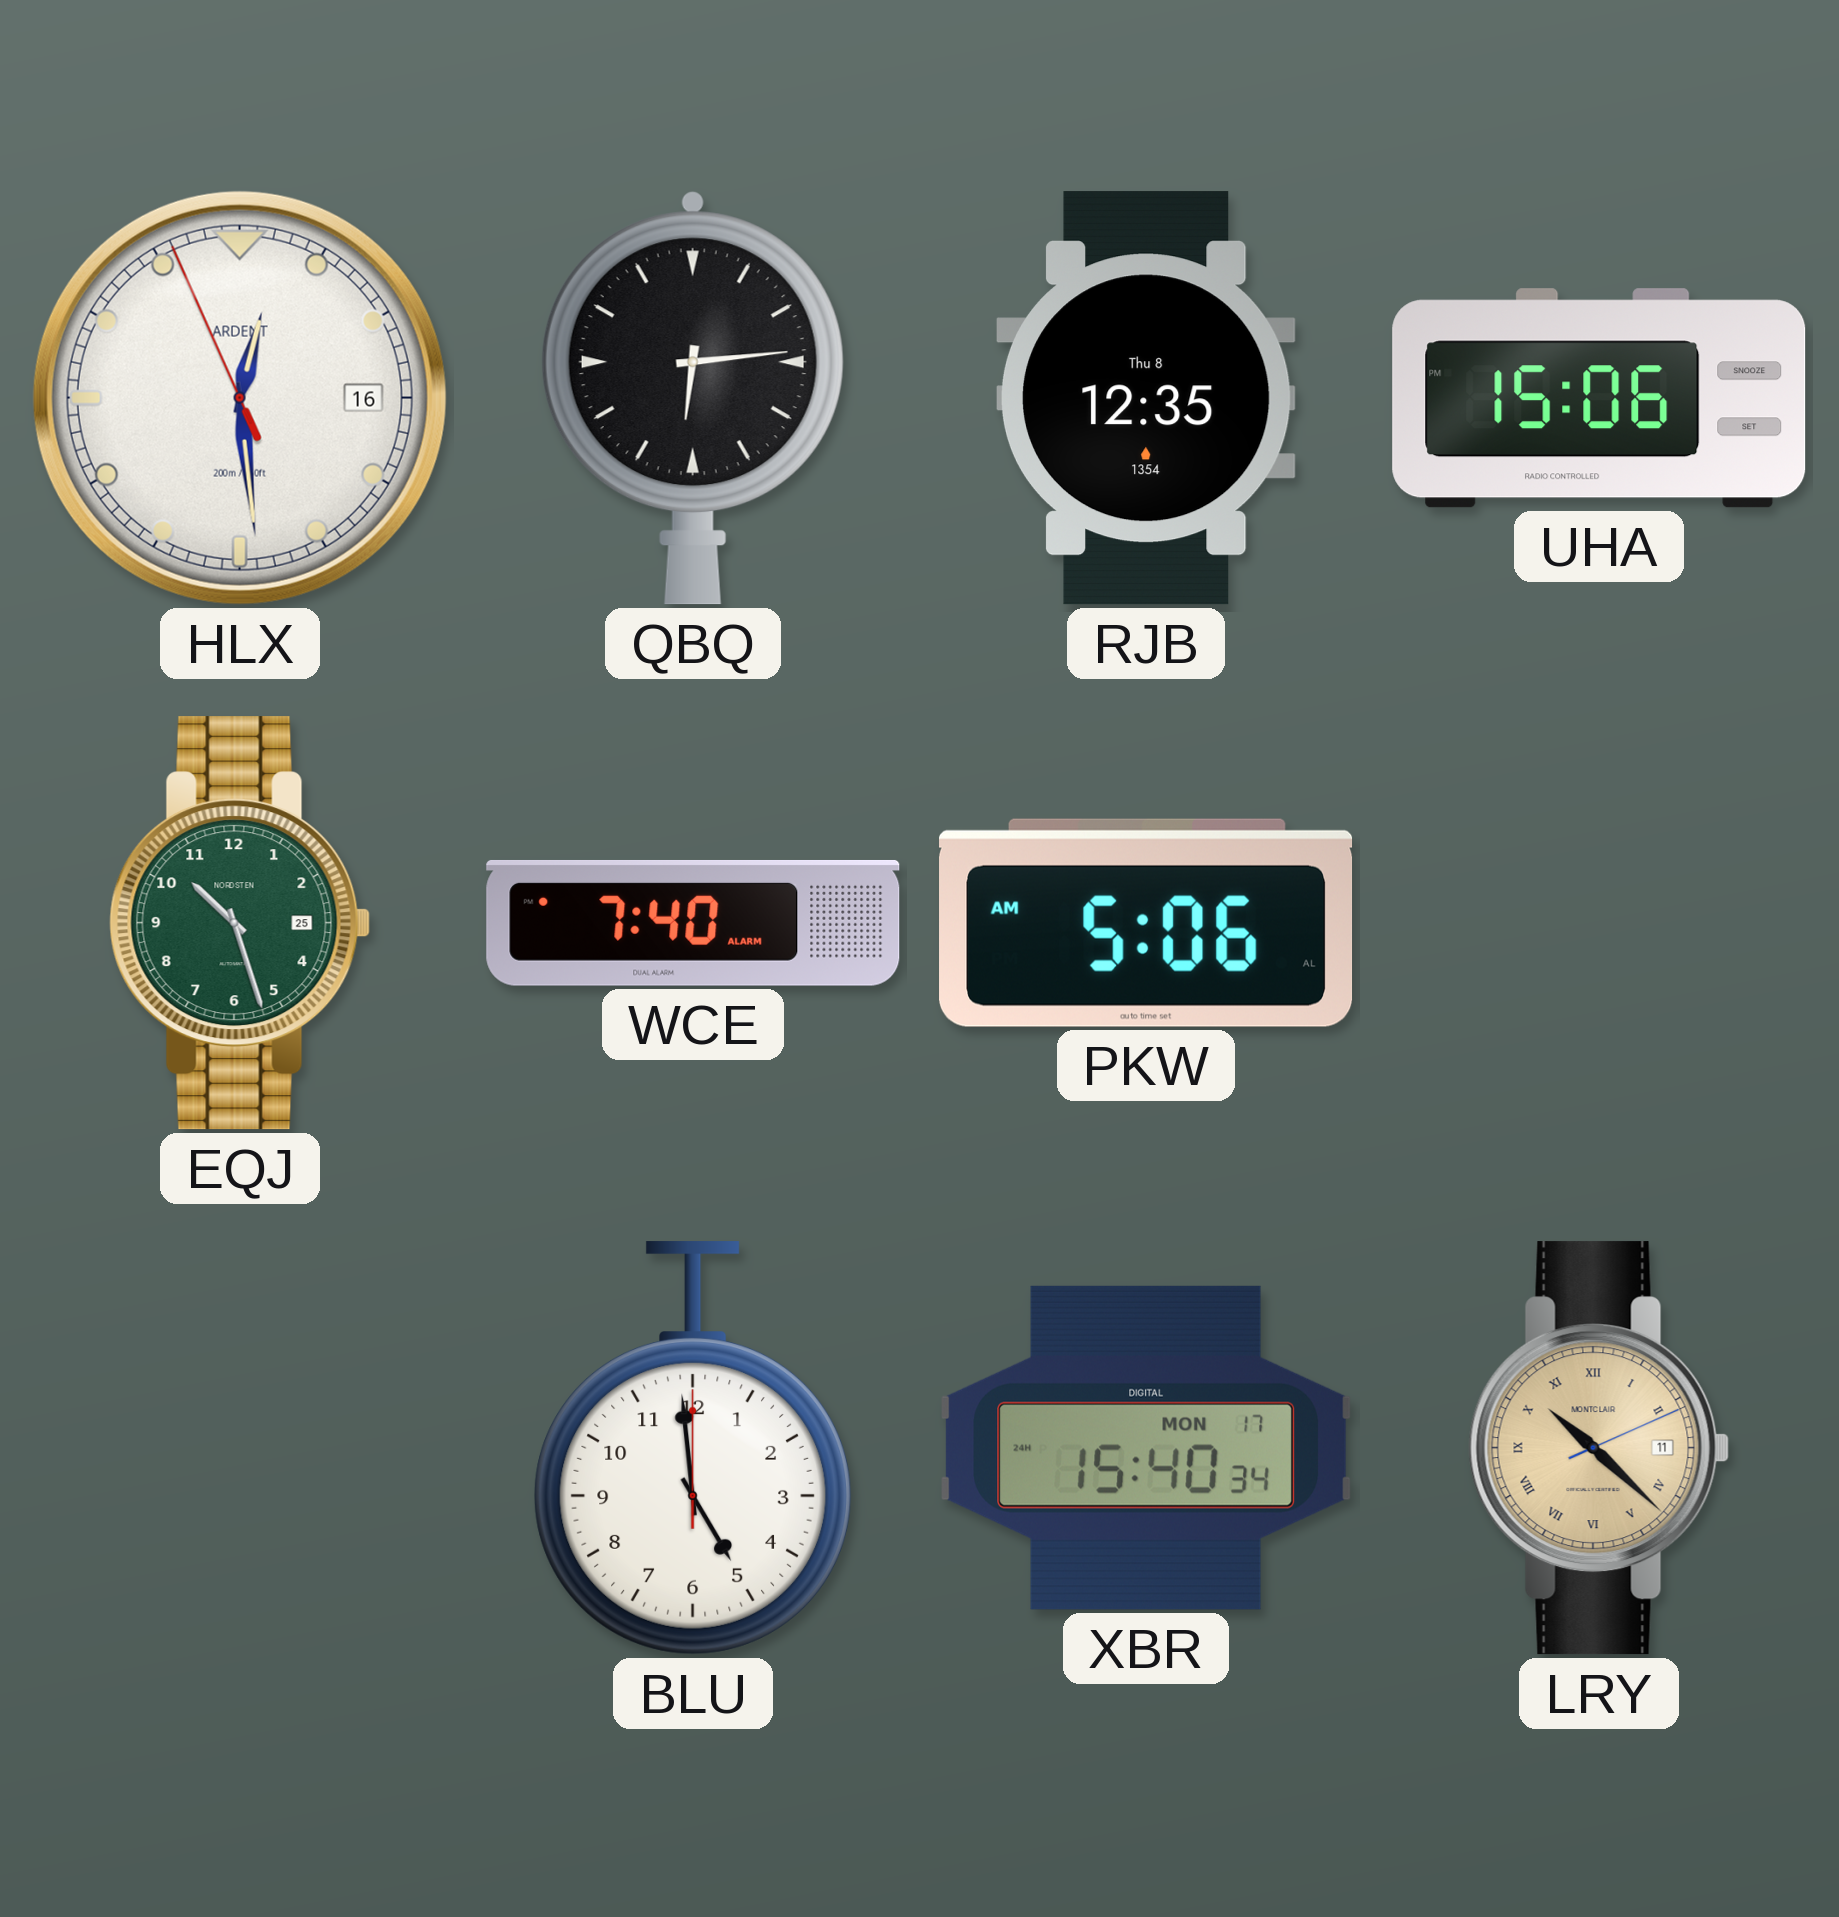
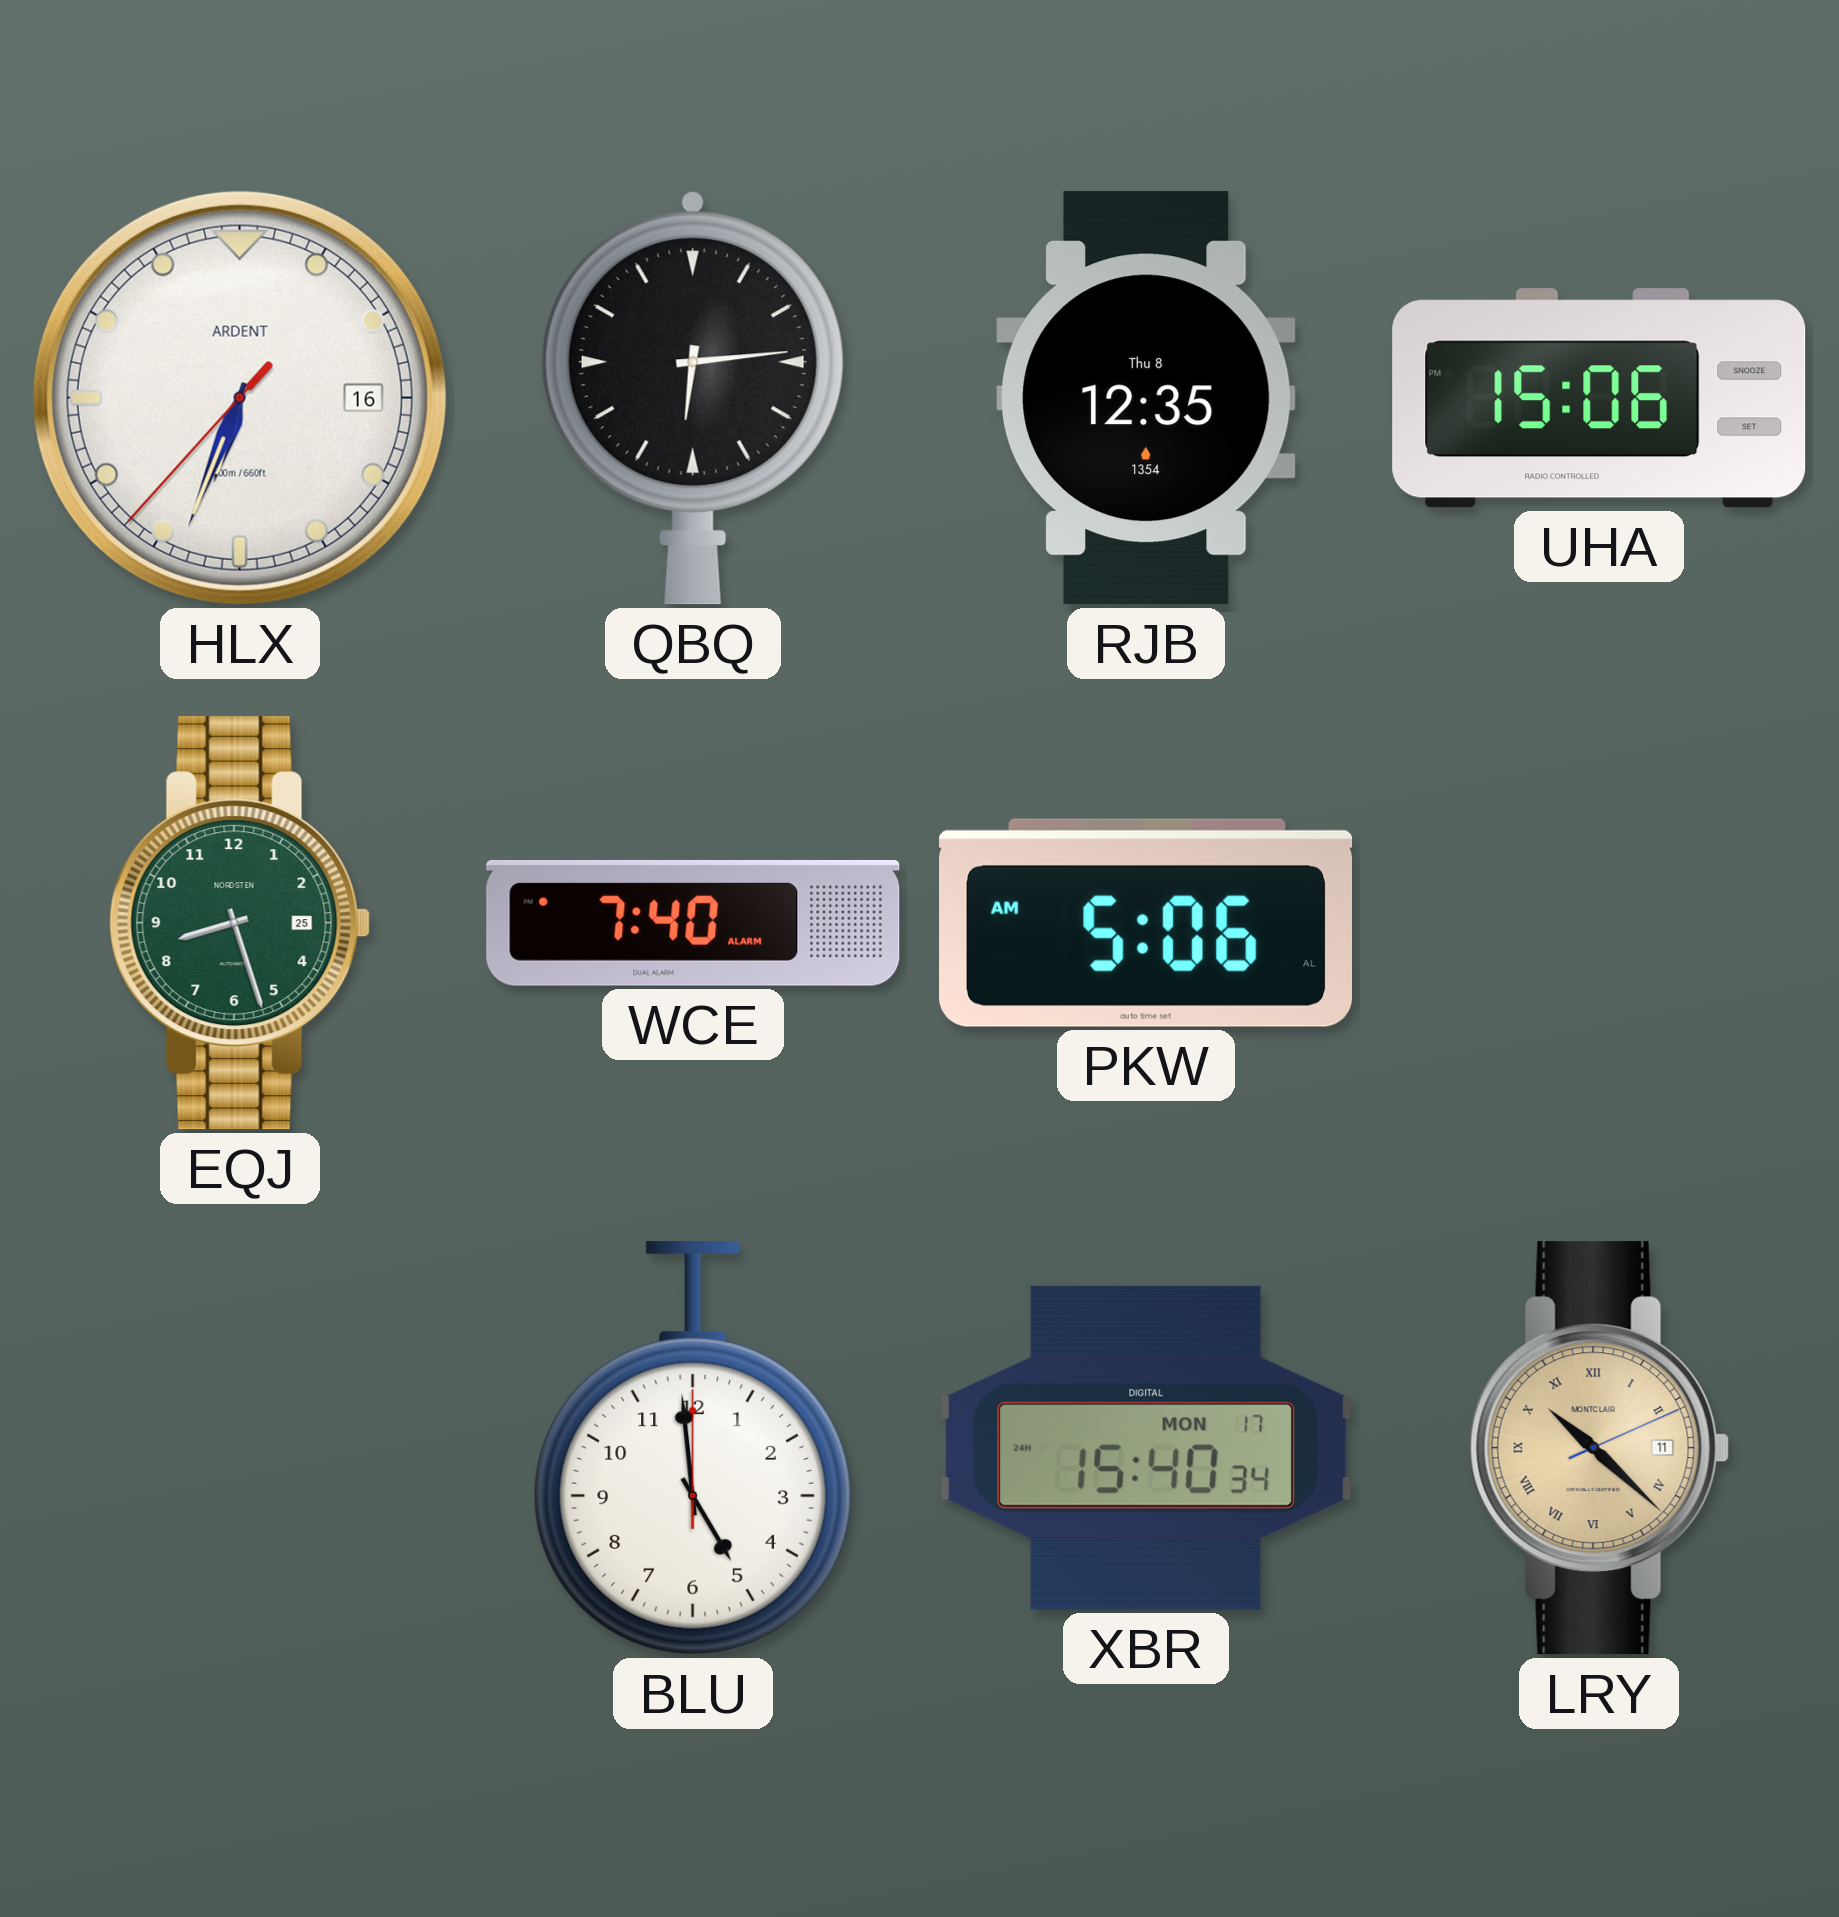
HLX: 12:28 -> 6:33 (240, 398)
EQJ: 10:27 -> 8:27 (240, 923)
